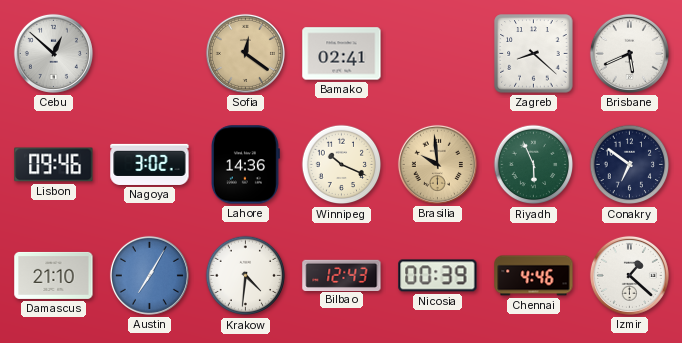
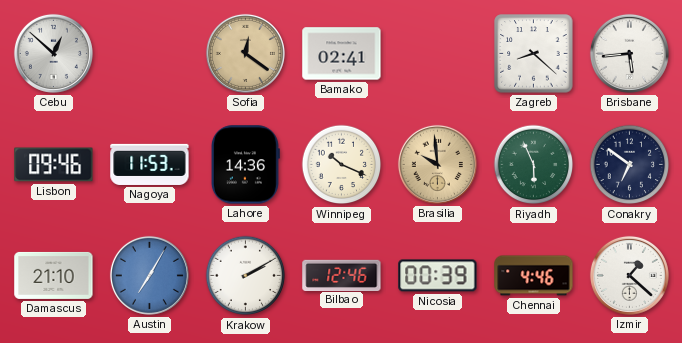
Brisbane: 5:41 -> 5:44 (629, 53)
Nagoya: 3:02 -> 11:53 (150, 164)
Krakow: 4:31 -> 2:10 (246, 276)
Bilbao: 12:43 -> 12:46 (342, 275)
